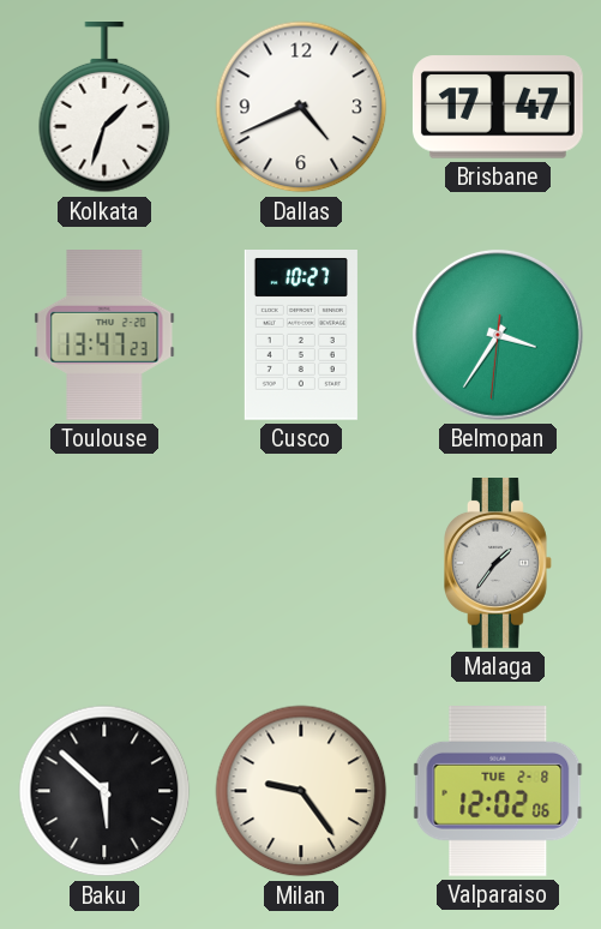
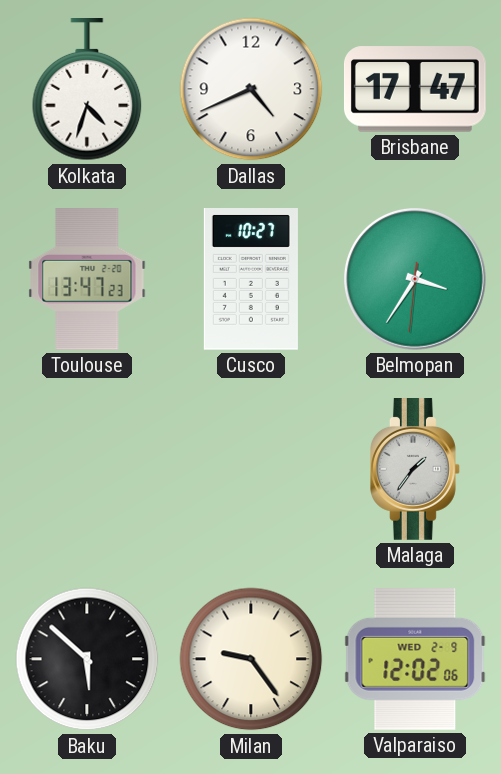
Kolkata: 1:33 -> 4:33 (87, 90)
Valparaiso date: TUE 2-8 -> WED 2-9 (415, 659)
